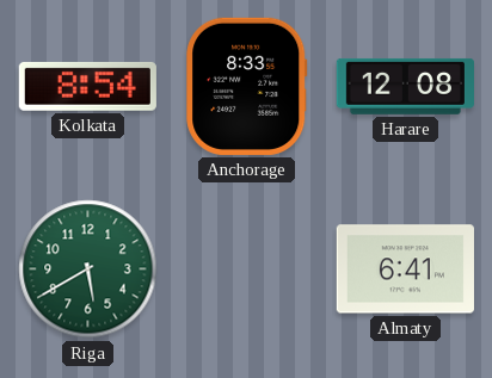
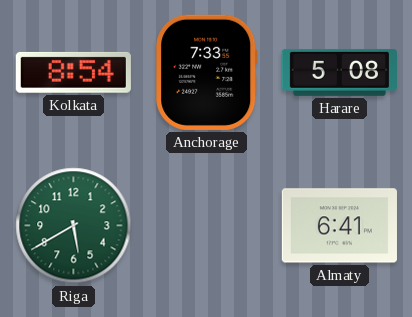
Anchorage: 8:33 -> 7:33 (207, 72)
Harare: 12:08 -> 5:08 (339, 72)
